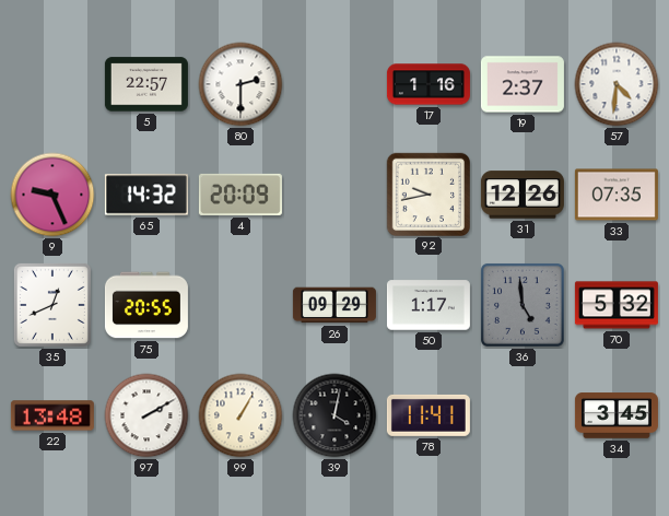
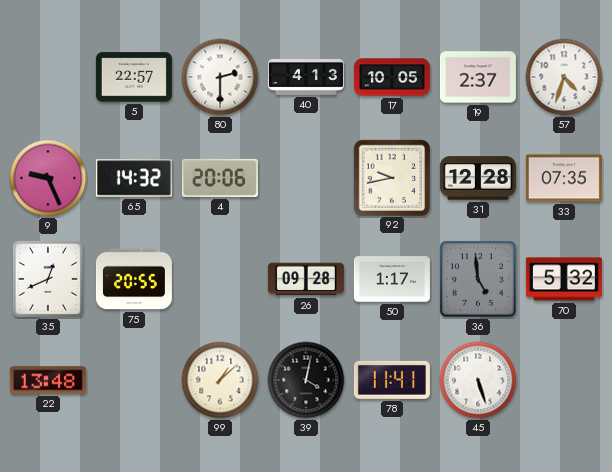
40: none -> 4:13 (306, 78)
17: 1:16 -> 10:05 (392, 77)
57: 4:31 -> 4:33 (564, 77)
4: 20:09 -> 20:06 (220, 178)
31: 12:26 -> 12:28 (478, 178)
26: 09:29 -> 09:28 (306, 279)
97: 2:10 -> none (146, 415)
99: 1:05 -> 1:08 (220, 380)
45: none -> 5:27 (478, 380)
34: 3:45 -> none (617, 415)
